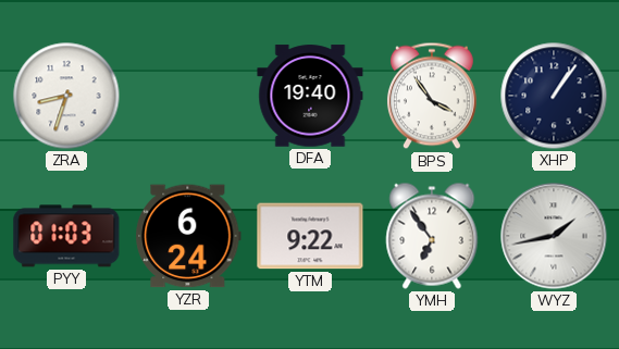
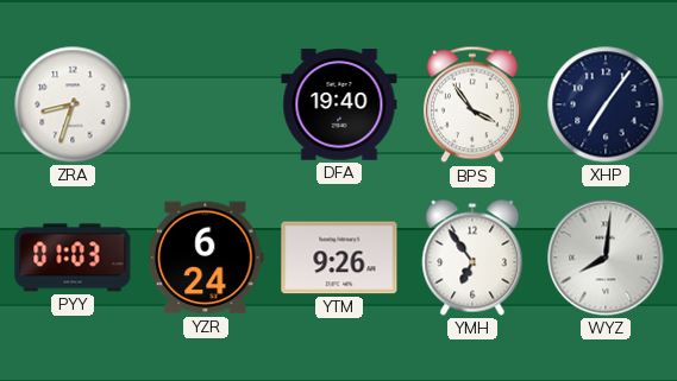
XHP: 1:06 -> 7:06 (606, 104)
YTM: 9:22 -> 9:26 (339, 258)
WYZ: 1:43 -> 8:01 (606, 258)
